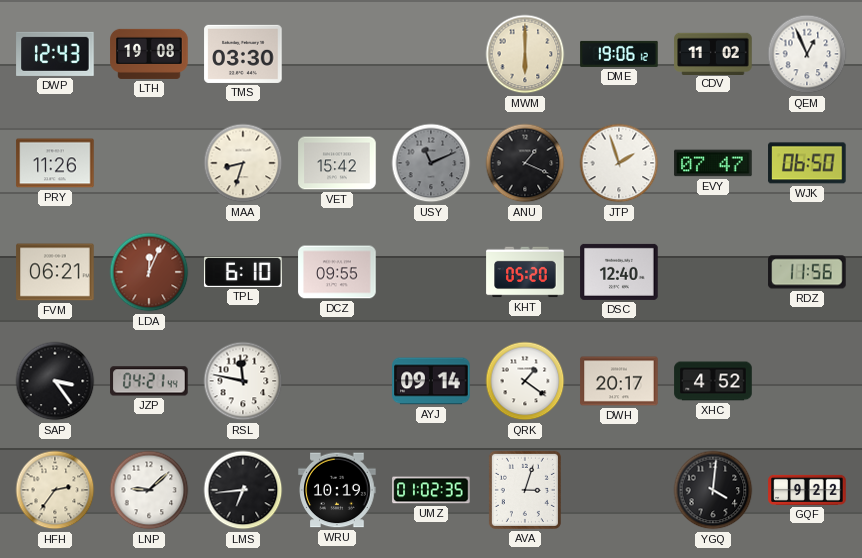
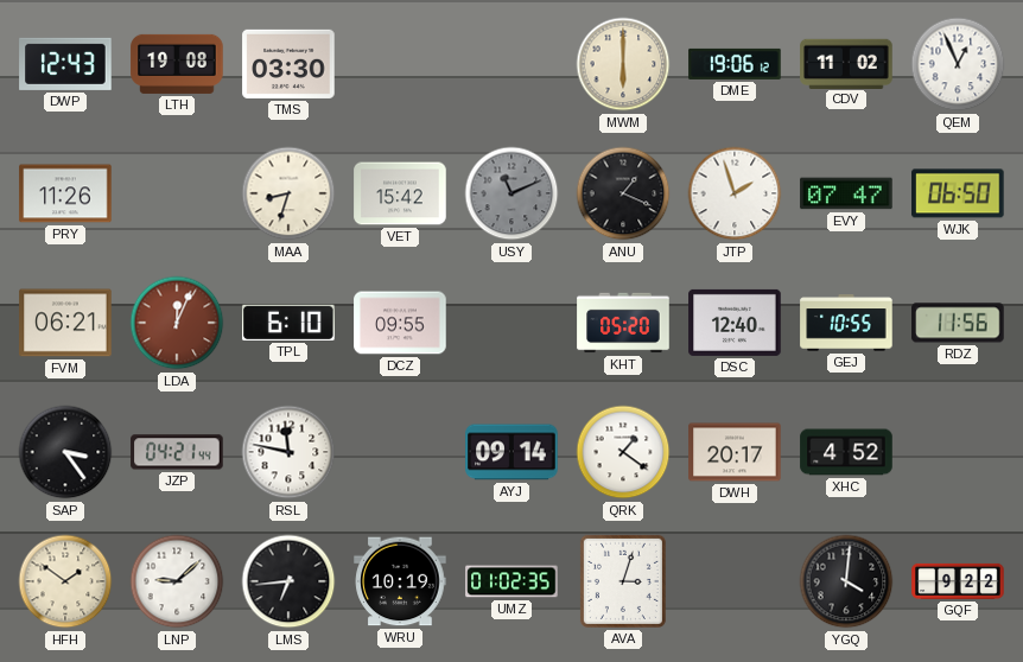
GEJ: none -> 10:55 (846, 323)
HFH: 2:36 -> 1:51 (65, 581)
